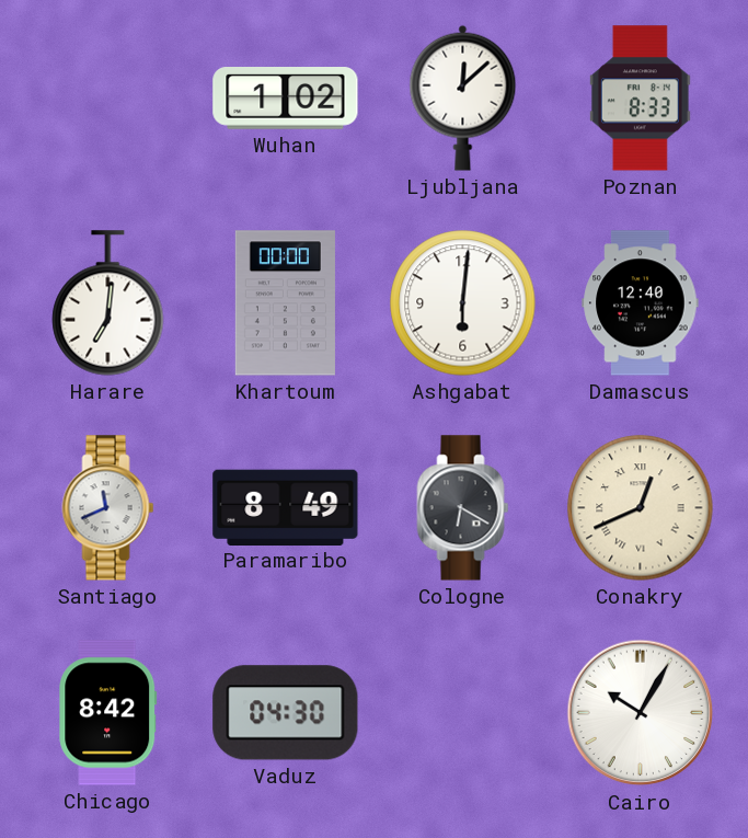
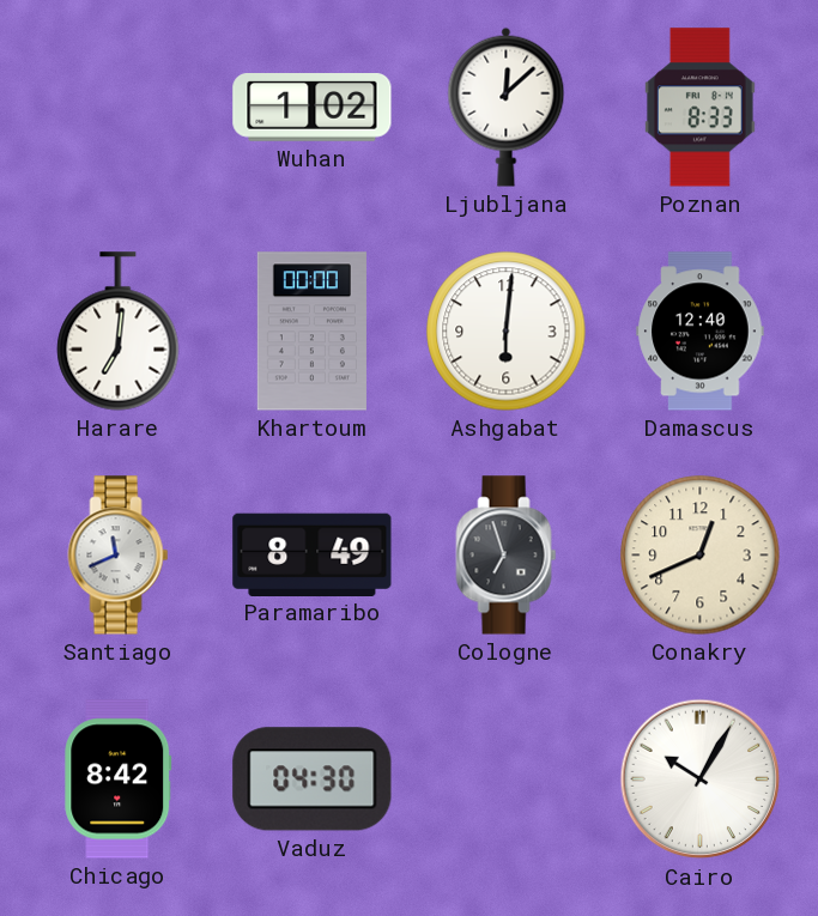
Cologne: 6:20 -> 6:57 (507, 556)
Conakry numerals: Roman -> Arabic (701, 556)
